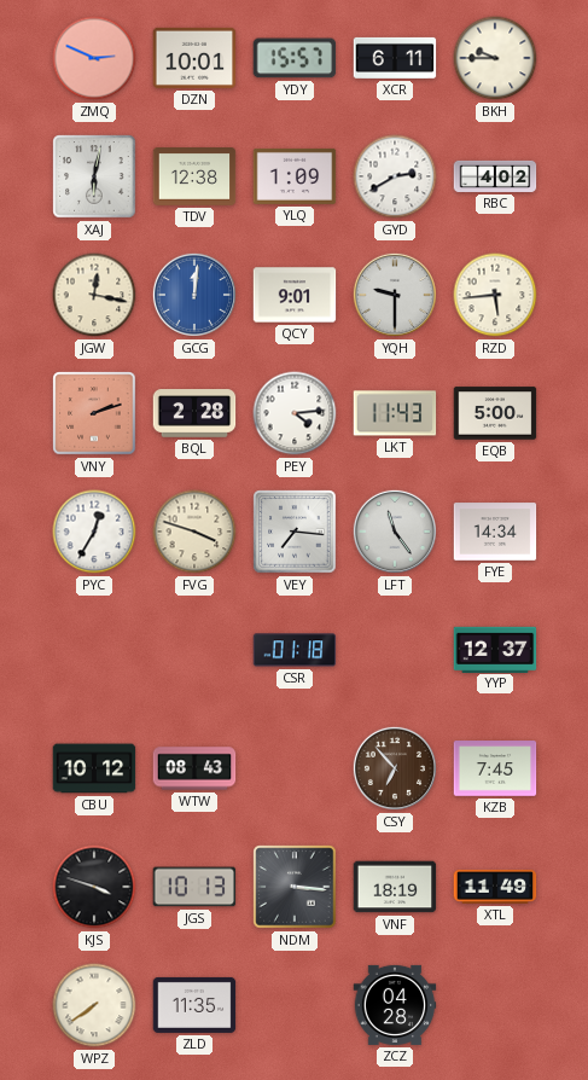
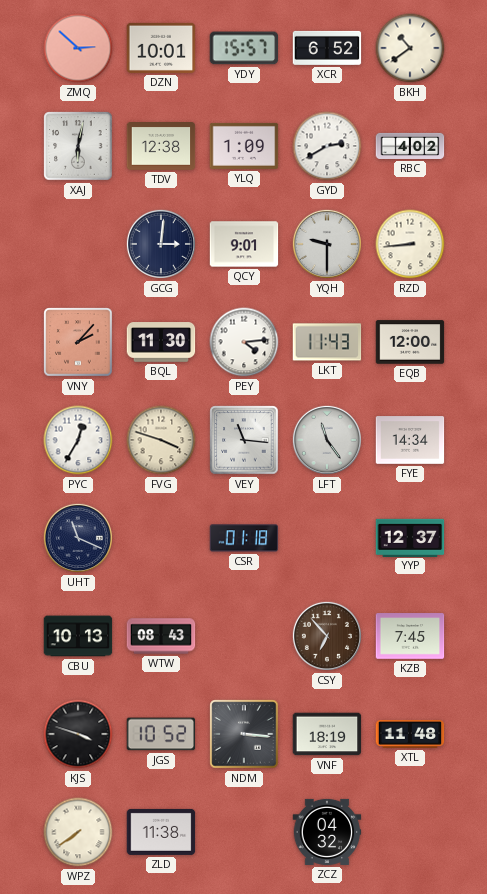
ZMQ: 2:49 -> 2:52 (78, 48)
XCR: 6:11 -> 6:52 (327, 48)
BKH: 9:45 -> 10:39 (410, 48)
JGW: 12:17 -> none (94, 295)
GCG: 12:01 -> 3:01 (161, 244)
GCG dial: blue -> navy (161, 244)
RZD: 5:44 -> 8:44 (410, 244)
VNY: 2:12 -> 2:07 (78, 342)
BQL: 2:28 -> 11:30 (161, 342)
EQB: 5:00 -> 12:00 (410, 342)
VEY: 7:16 -> 11:16 (244, 440)
UHT: none -> 11:19 (78, 538)
CBU: 10:12 -> 10:13 (78, 636)
JGS: 10:13 -> 10:52 (161, 734)
XTL: 11:49 -> 11:48 (410, 734)
ZLD: 11:35 -> 11:38 (161, 832)
ZCZ: 04:28 -> 04:32 (327, 832)
